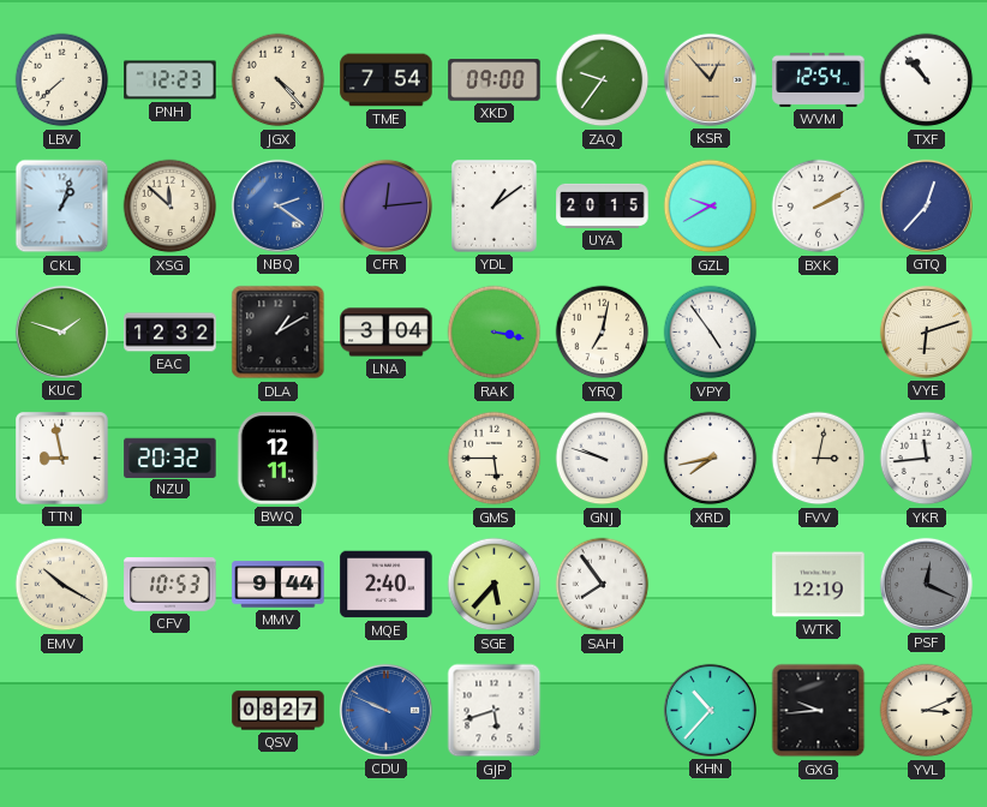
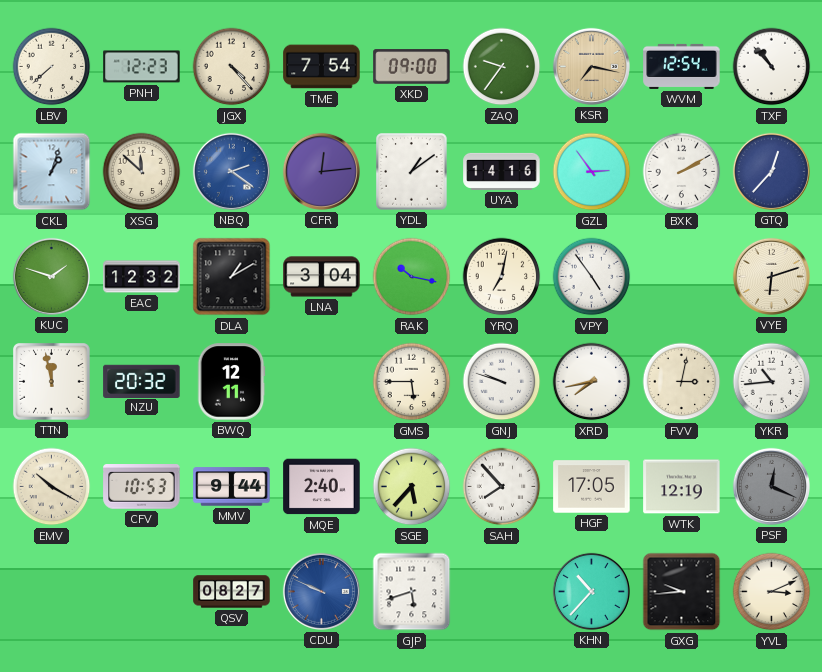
KSR: 12:53 -> 7:17 (591, 66)
UYA: 20:15 -> 14:16 (502, 171)
GZL: 9:40 -> 2:54 (592, 172)
RAK: 3:17 -> 10:17 (412, 277)
TTN: 8:58 -> 11:58 (52, 382)
YKR: 11:44 -> 10:44 (772, 382)
SAH: 7:54 -> 7:53 (502, 487)
HGF: none -> 17:05 (592, 487)
